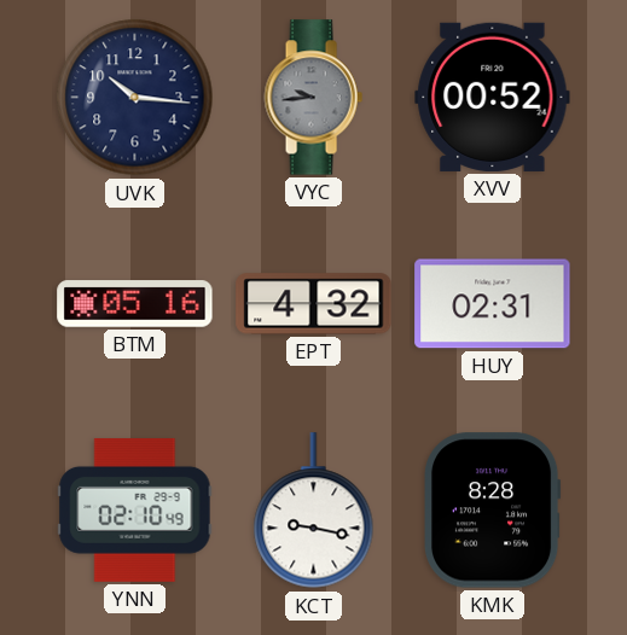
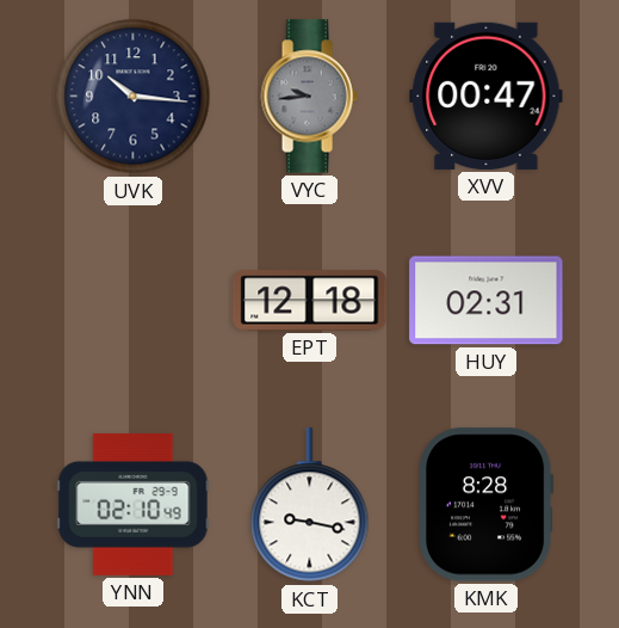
XVV: 00:52 -> 00:47 (487, 96)
BTM: 05:16 -> none (135, 304)
EPT: 4:32 -> 12:18 (310, 301)
